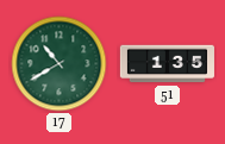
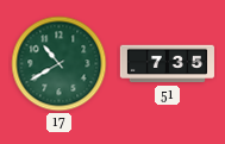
51: 1:35 -> 7:35 (167, 64)
